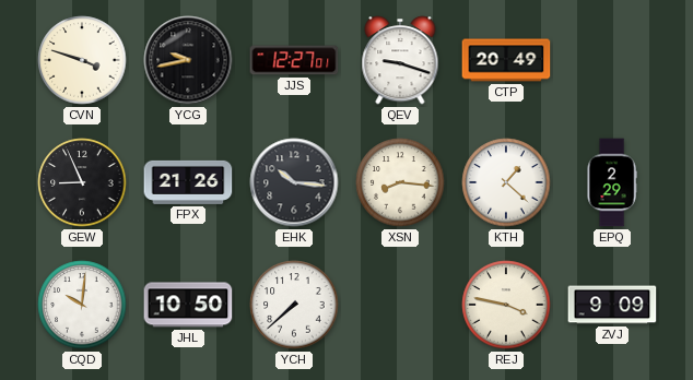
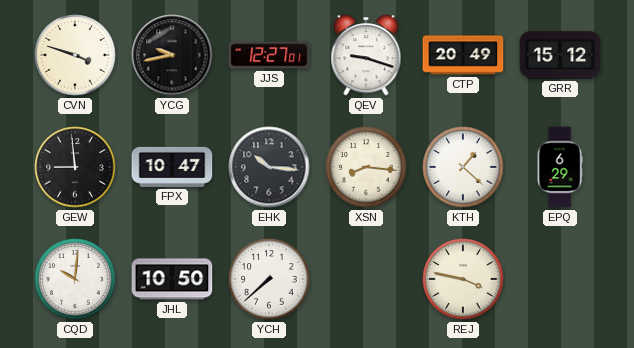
GRR: none -> 15:12 (560, 55)
GEW: 8:56 -> 8:59 (75, 167)
FPX: 21:26 -> 10:47 (172, 167)
EPQ: 2:29 -> 6:29 (560, 167)
ZVJ: 9:09 -> none (612, 305)
